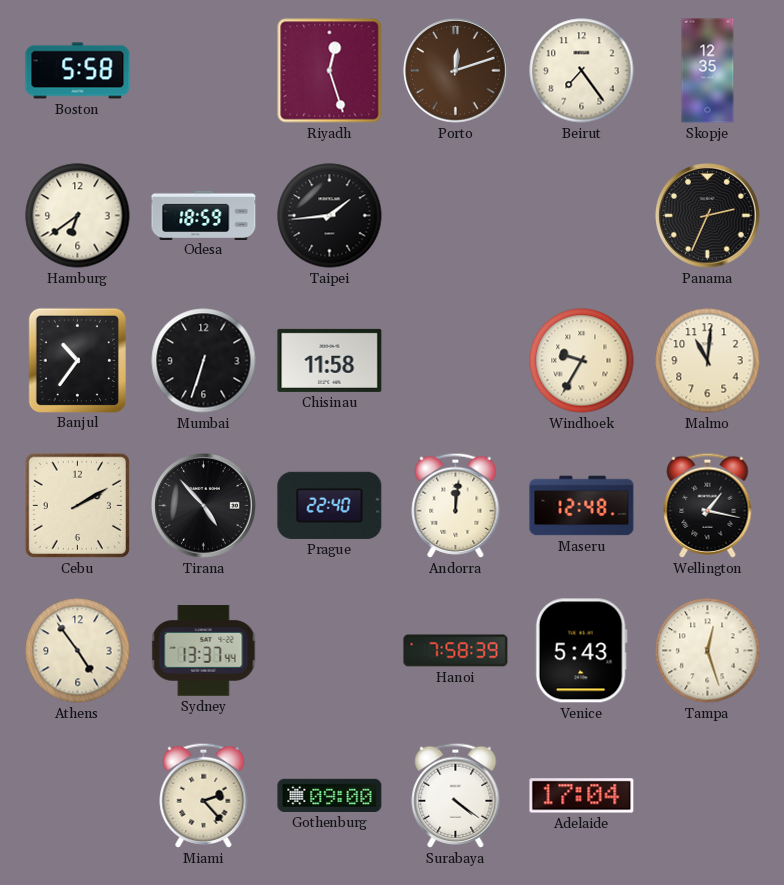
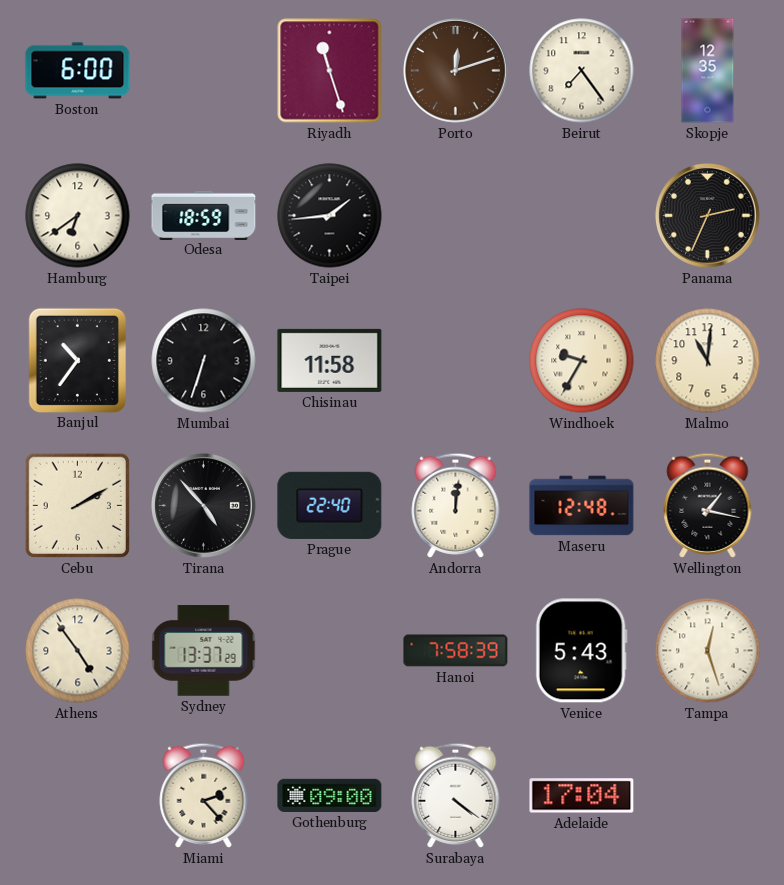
Boston: 5:58 -> 6:00 (78, 71)
Riyadh: 12:27 -> 11:27 (330, 71)
Sydney: 13:37:44 -> 13:37:29 (204, 651)
